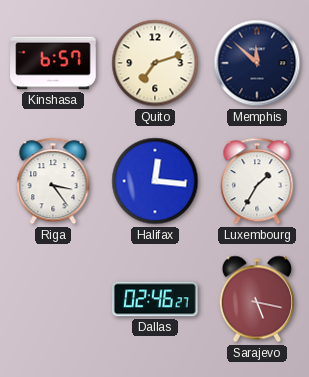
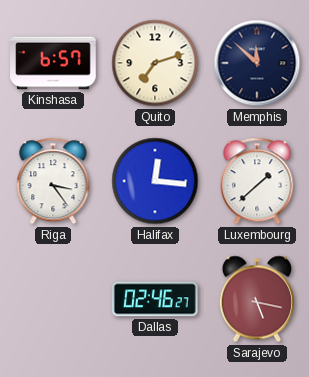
Luxembourg: 1:35 -> 1:38 (257, 181)
